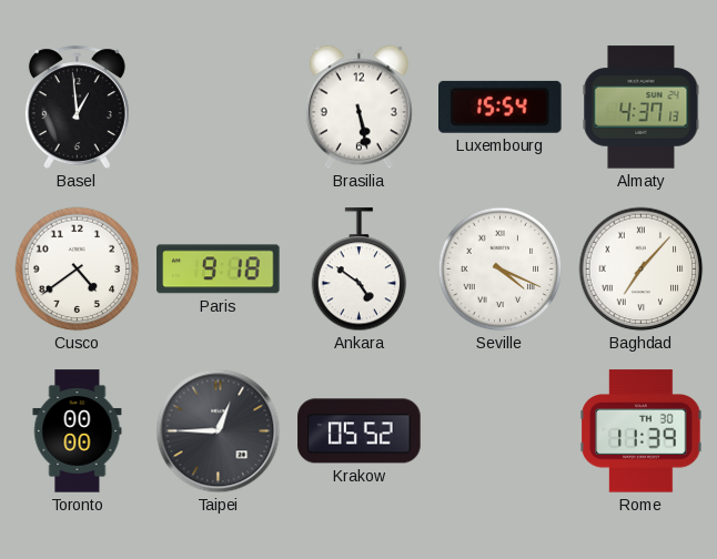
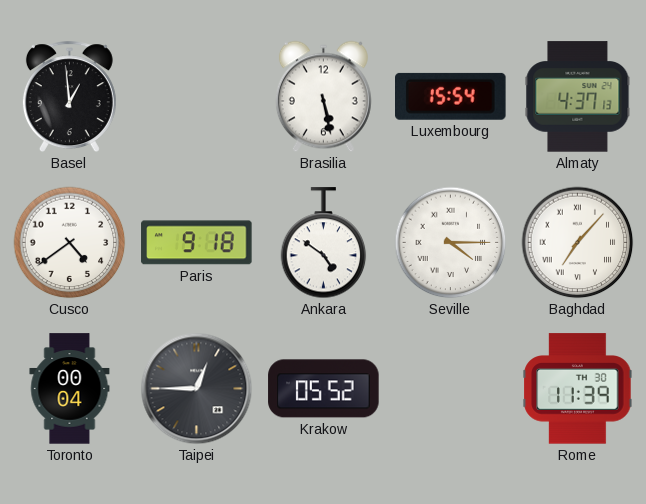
Seville: 4:19 -> 4:15 (451, 243)
Toronto: 00:00 -> 00:04 (70, 389)
